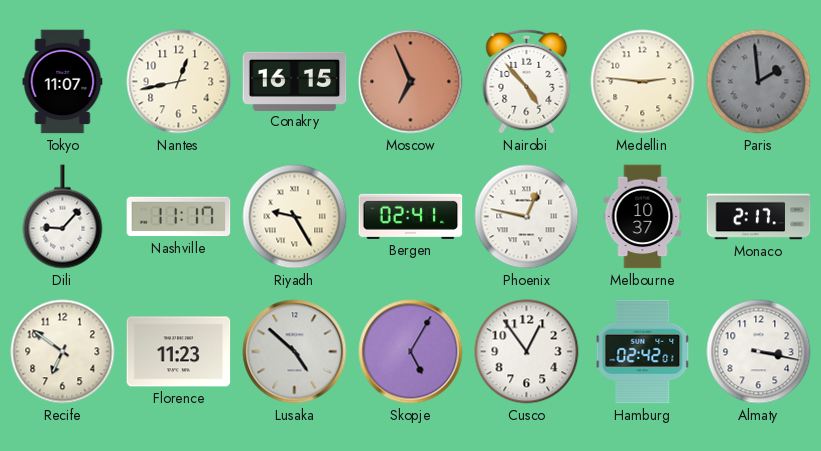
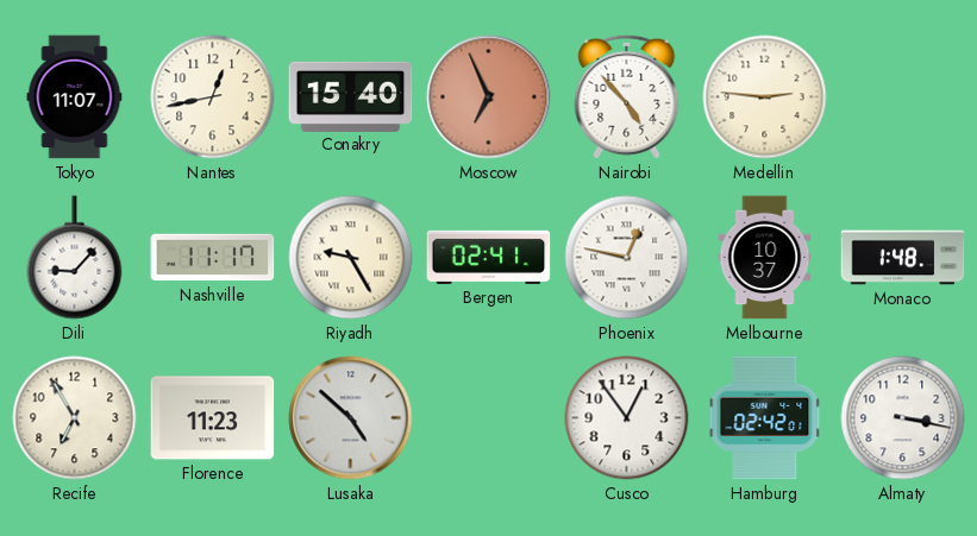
Conakry: 16:15 -> 15:40 (351, 96)
Paris: 1:59 -> none (759, 82)
Monaco: 2:17 -> 1:48 (903, 258)
Recife: 6:51 -> 6:55 (75, 418)
Skopje: 5:05 -> none (411, 352)
